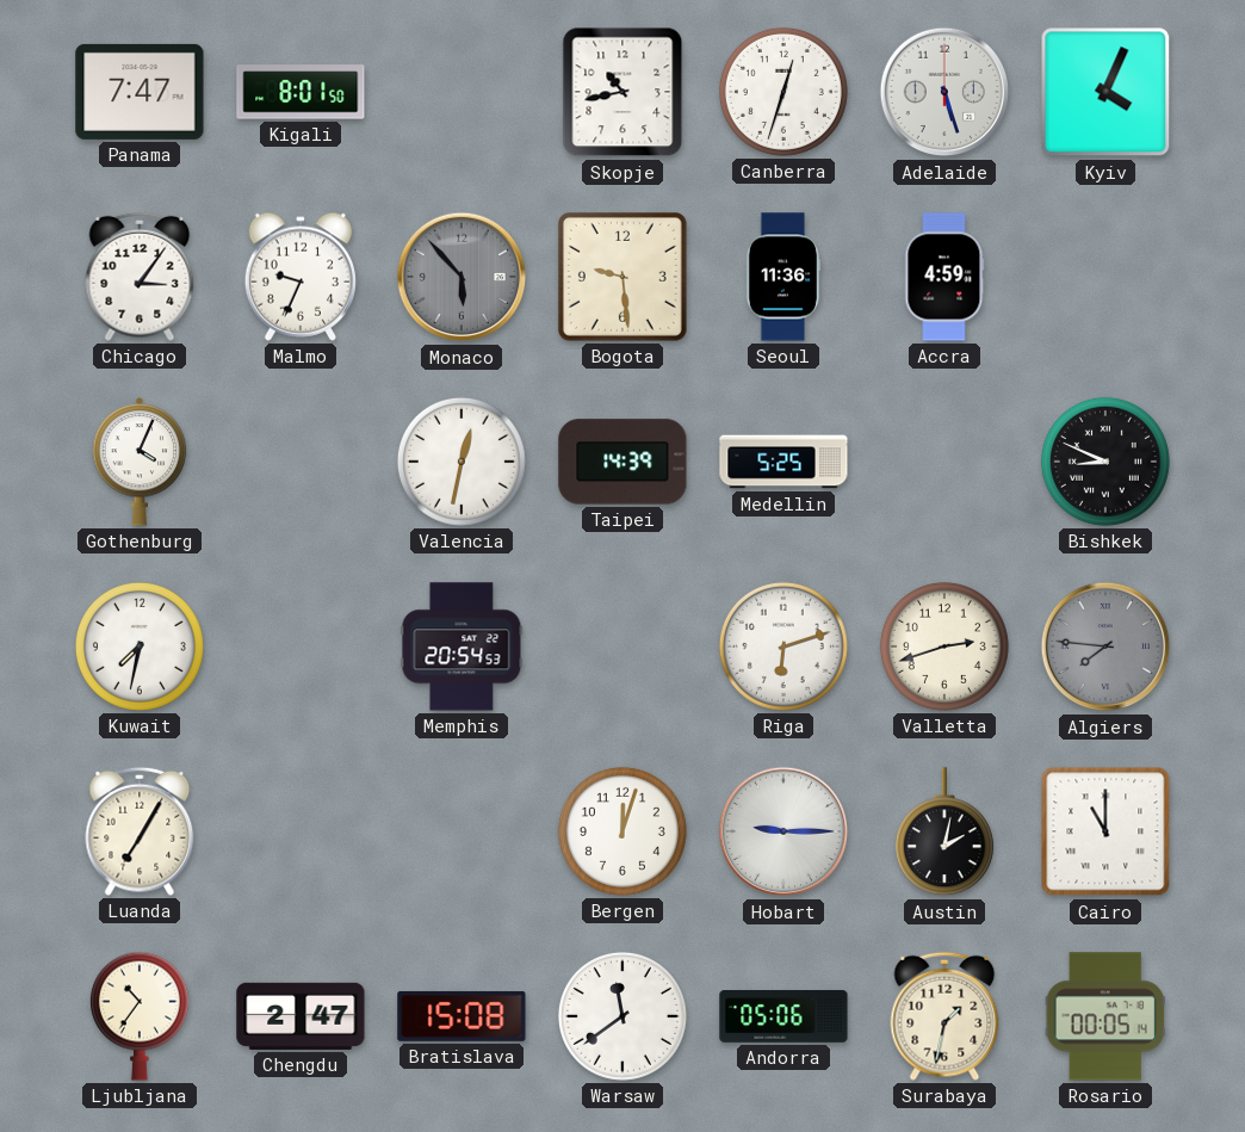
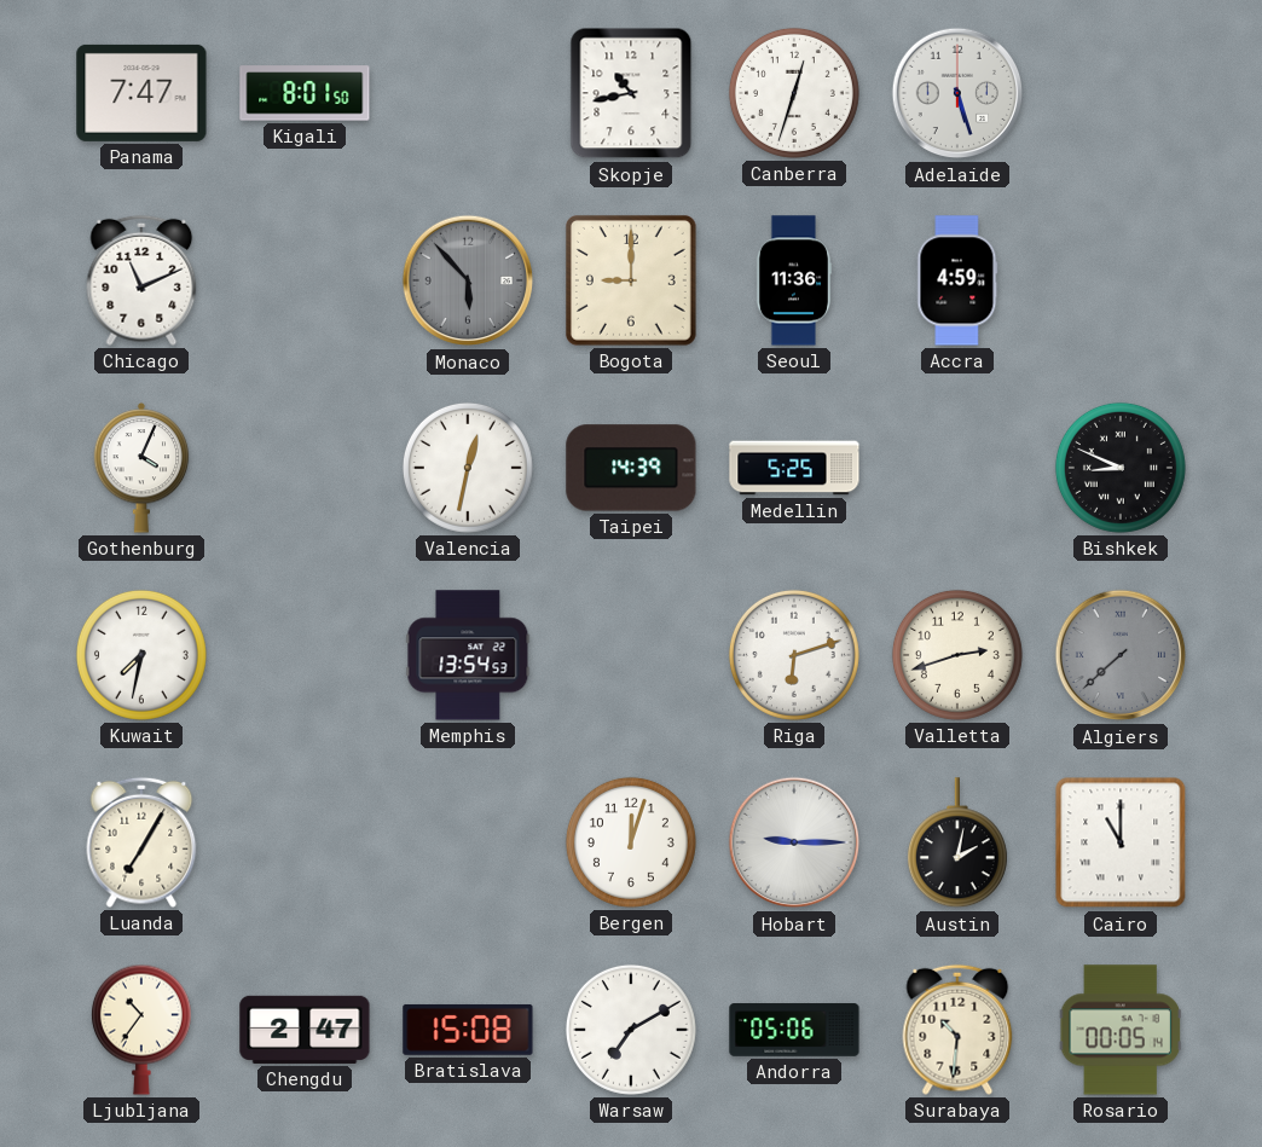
Kyiv: 4:04 -> none (1105, 92)
Chicago: 3:06 -> 11:11 (141, 280)
Malmo: 9:34 -> none (299, 277)
Bogota: 9:29 -> 9:00 (631, 280)
Memphis: 20:54 -> 13:54 (468, 655)
Algiers: 7:46 -> 7:38 (1121, 655)
Warsaw: 11:39 -> 7:10 (631, 1030)
Surabaya: 1:32 -> 10:31 (957, 1030)
